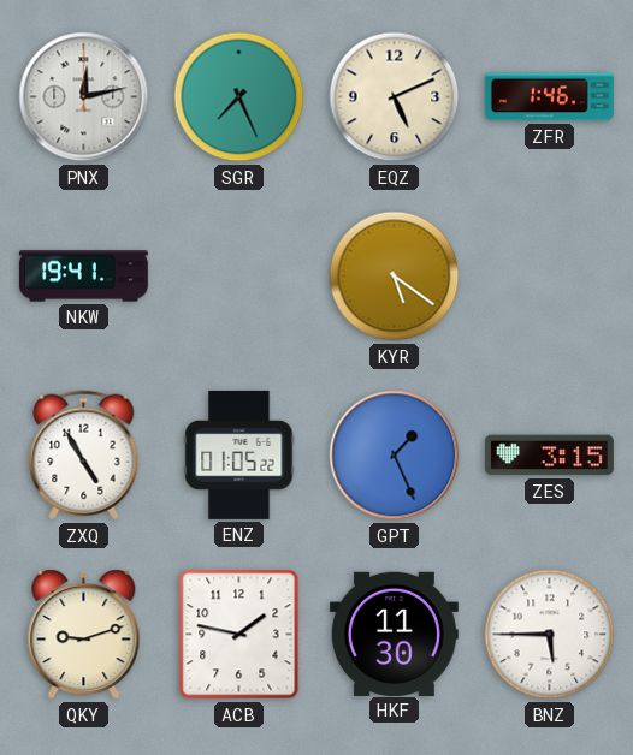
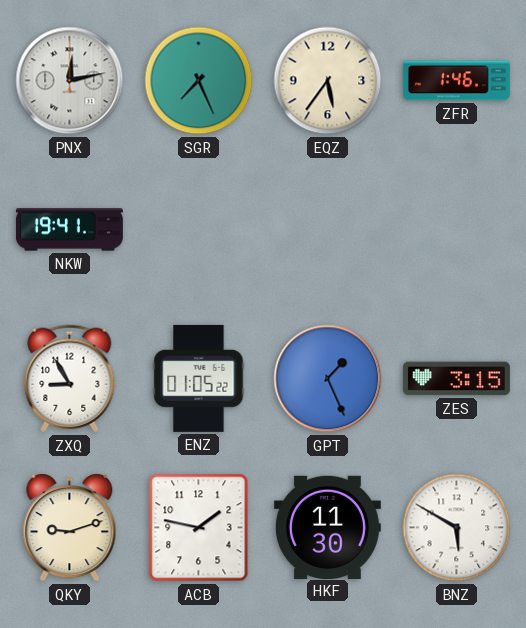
EQZ: 5:11 -> 5:36 (328, 81)
KYR: 5:21 -> none (395, 277)
ZXQ: 4:55 -> 8:55 (70, 379)
BNZ: 5:45 -> 5:50 (457, 528)
